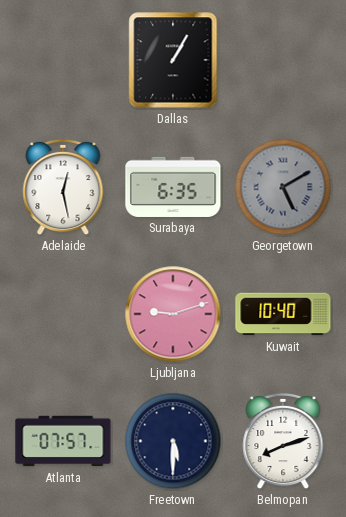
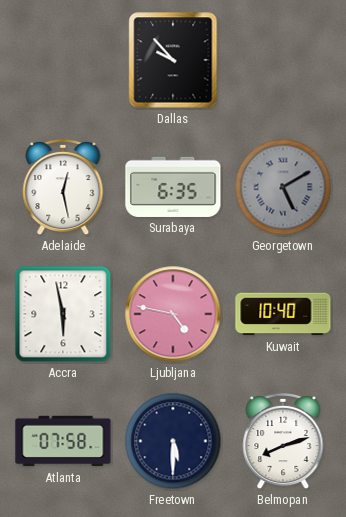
Dallas: 1:05 -> 9:53 (173, 60)
Accra: none -> 5:58 (63, 314)
Ljubljana: 9:12 -> 4:47 (173, 314)
Atlanta: 07:57 -> 07:58 (63, 441)
